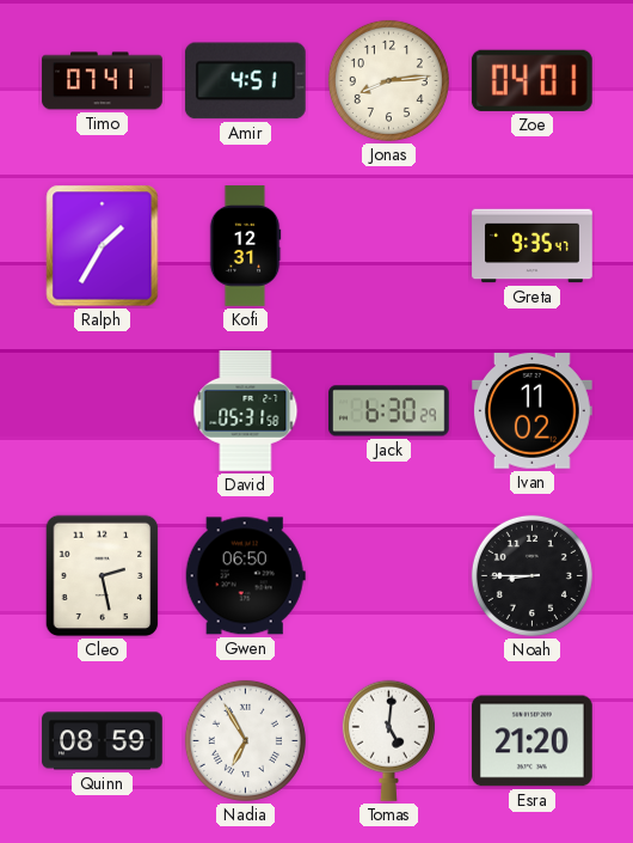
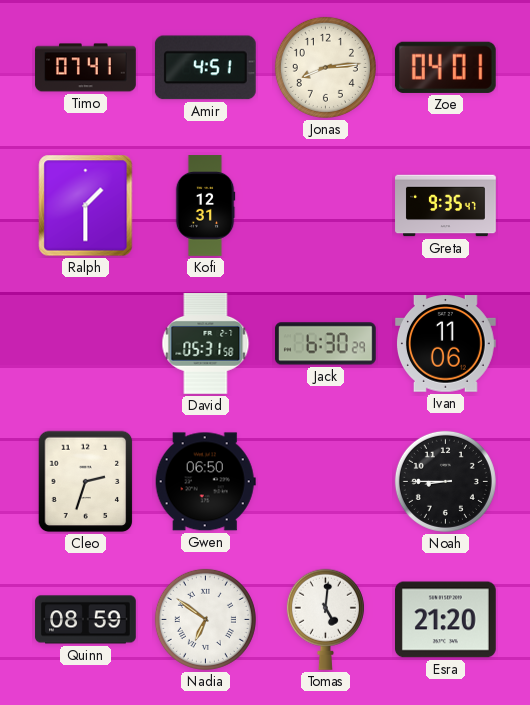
Ralph: 1:35 -> 1:30 (86, 206)
Ivan: 11:02 -> 11:06 (446, 344)
Cleo: 2:28 -> 2:33 (86, 482)
Nadia: 6:55 -> 6:51 (205, 619)
